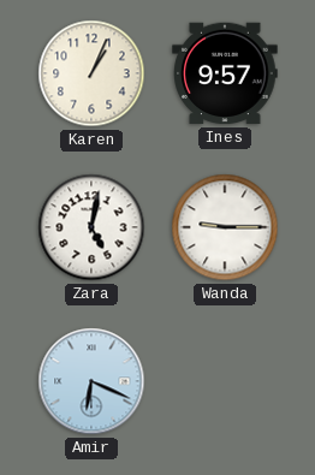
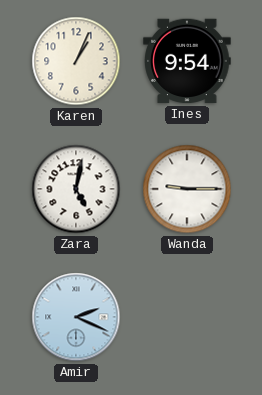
Ines: 9:57 -> 9:54 (187, 61)
Amir: 6:19 -> 2:19 (76, 317)
